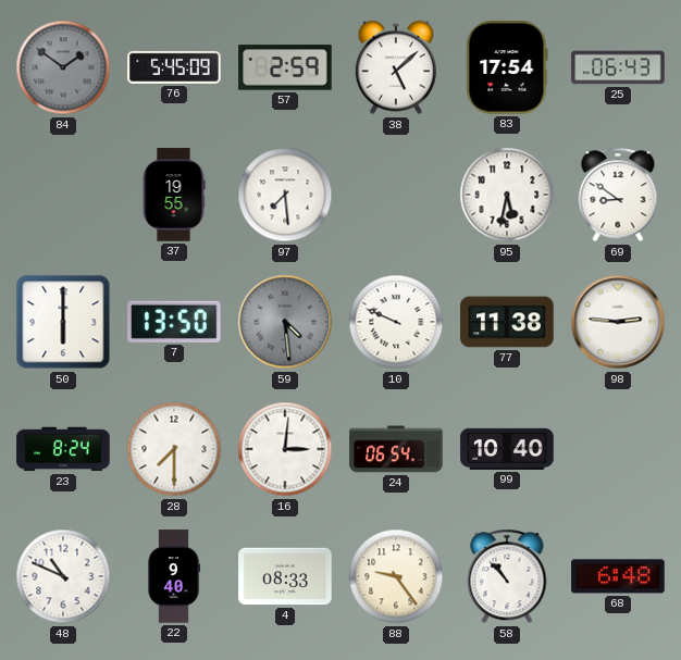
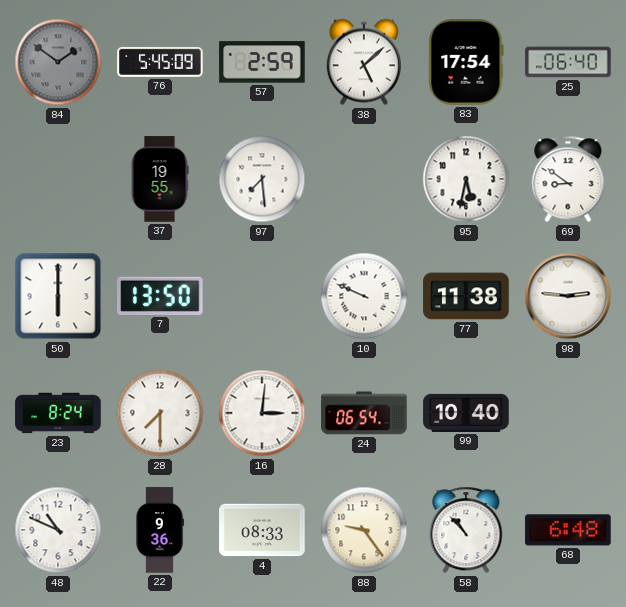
25: 06:43 -> 06:40 (568, 62)
59: 4:29 -> none (285, 322)
22: 9:40 -> 9:36 (160, 530)
